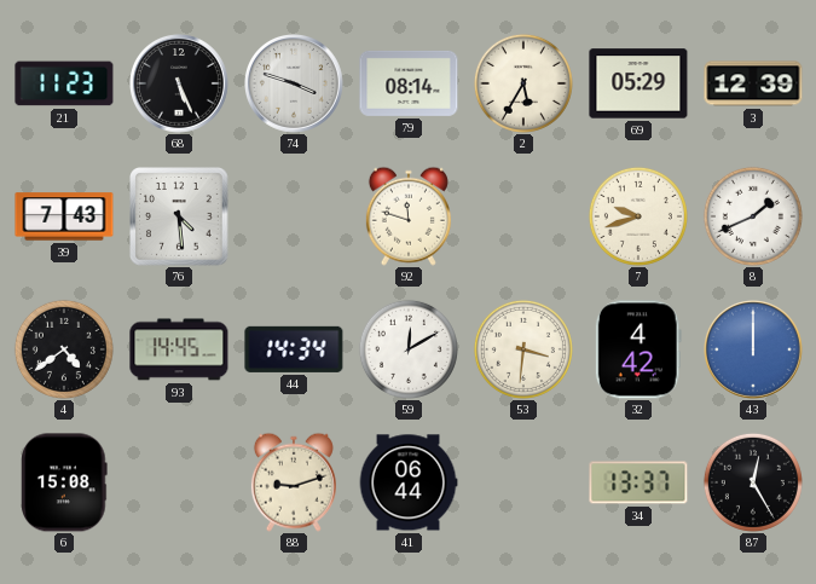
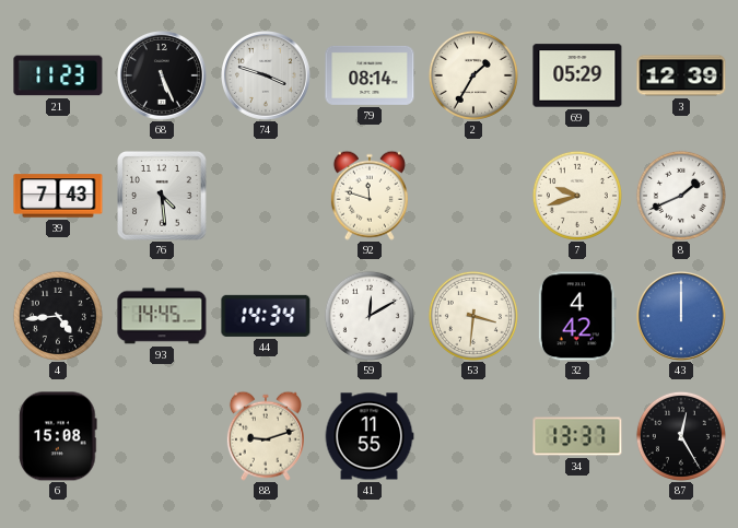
2: 5:35 -> 1:35 (473, 75)
4: 4:39 -> 4:44 (58, 316)
41: 06:44 -> 11:55 (370, 436)
